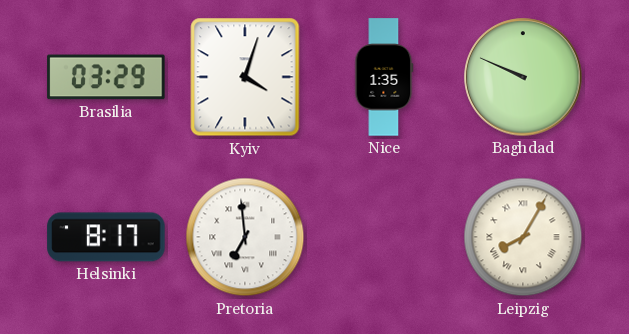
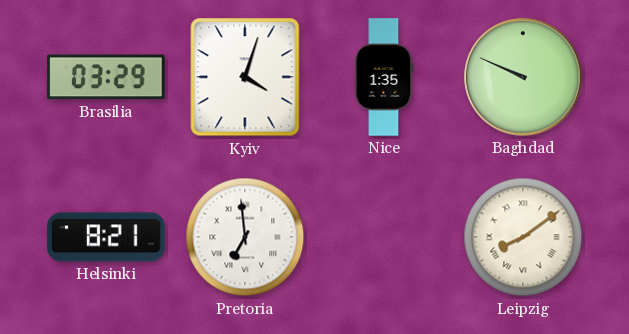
Helsinki: 8:17 -> 8:21 (106, 237)
Leipzig: 8:05 -> 8:09 (523, 237)
